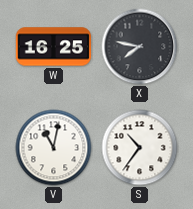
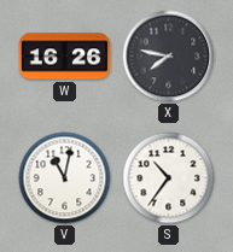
W: 16:25 -> 16:26 (65, 57)
